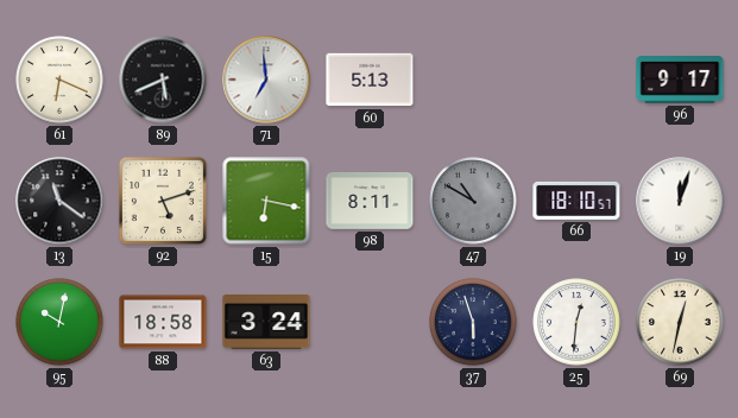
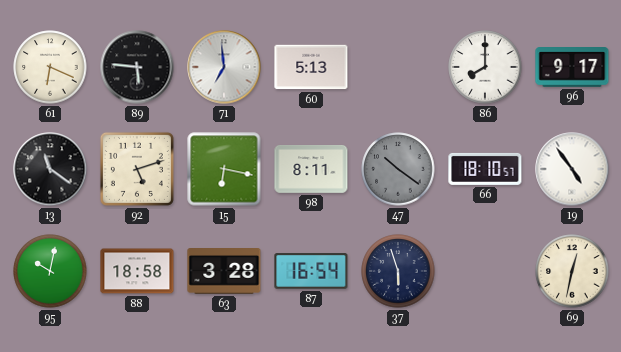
89: 5:41 -> 5:46 (137, 67)
86: none -> 8:00 (485, 67)
47: 10:50 -> 10:21 (398, 169)
19: 12:03 -> 4:54 (572, 169)
63: 3:24 -> 3:28 (224, 272)
87: none -> 16:54 (311, 271)
25: 12:31 -> none (576, 322)
